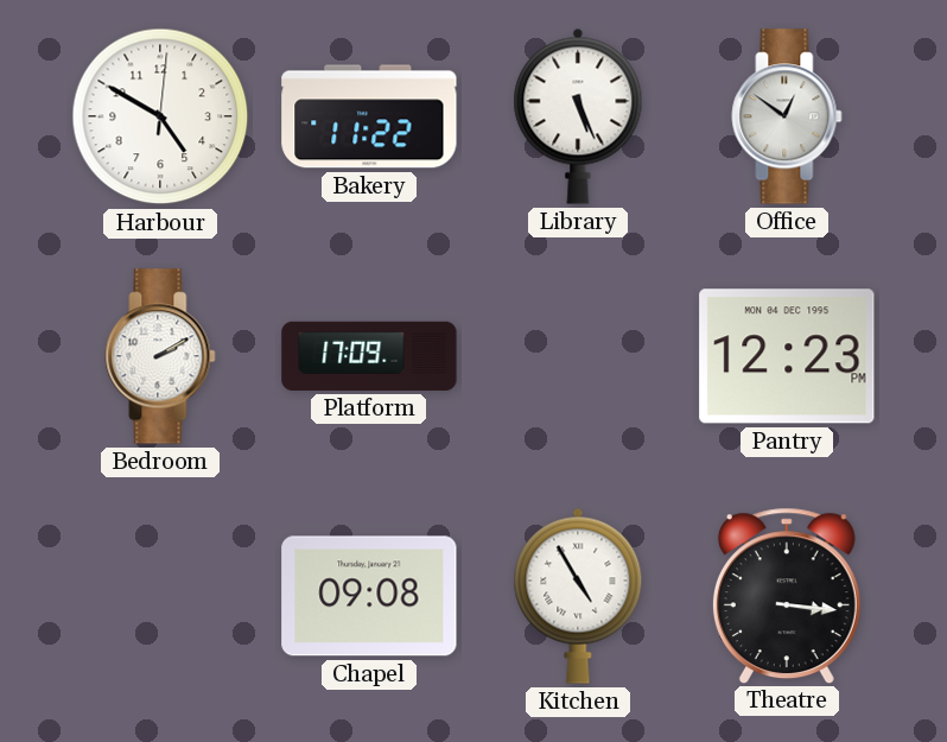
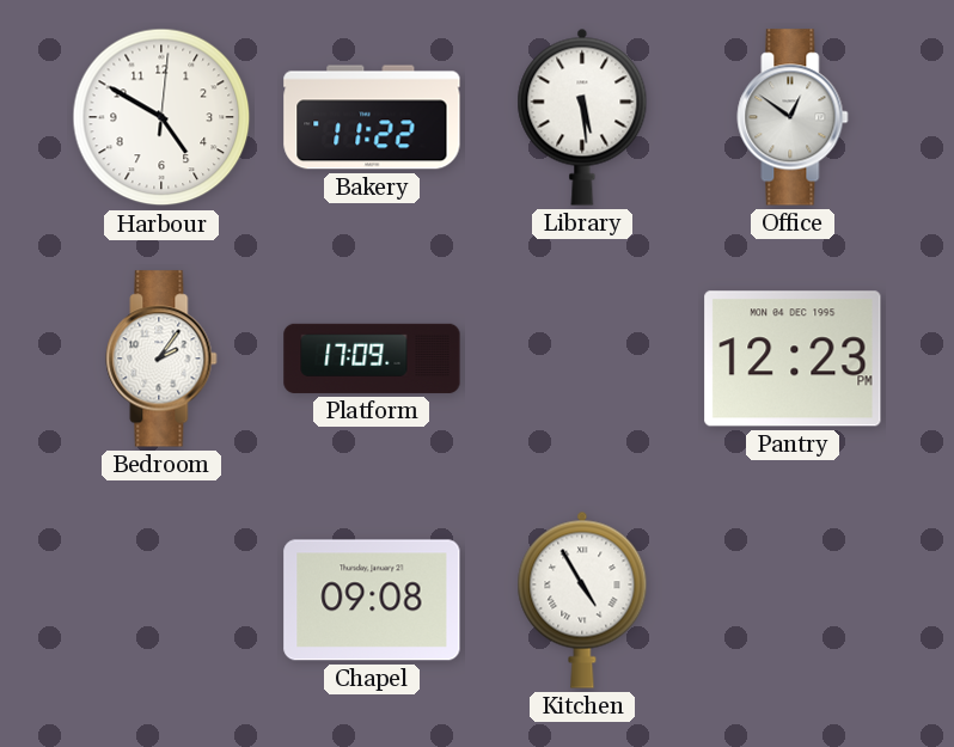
Library: 5:26 -> 5:29 (582, 117)
Bedroom: 2:10 -> 2:06 (161, 359)
Theatre: 3:16 -> none (787, 595)
